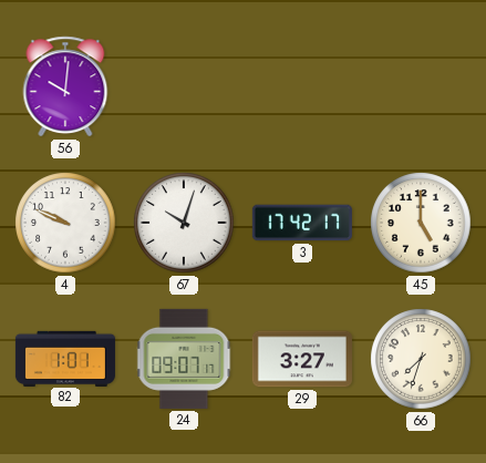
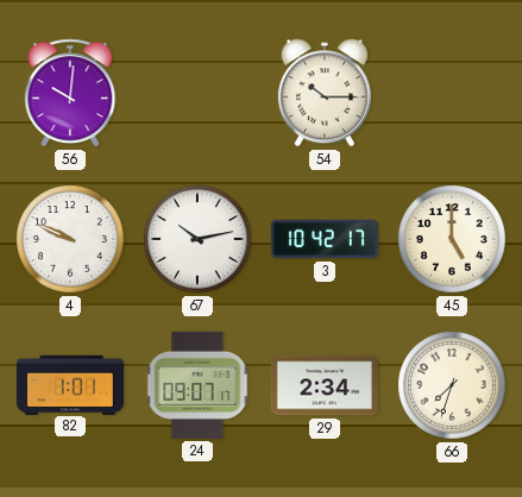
54: none -> 10:15 (325, 93)
67: 10:03 -> 10:13 (197, 239)
3: 17:42 -> 10:42 (325, 239)
29: 3:27 -> 2:34 (325, 385)
